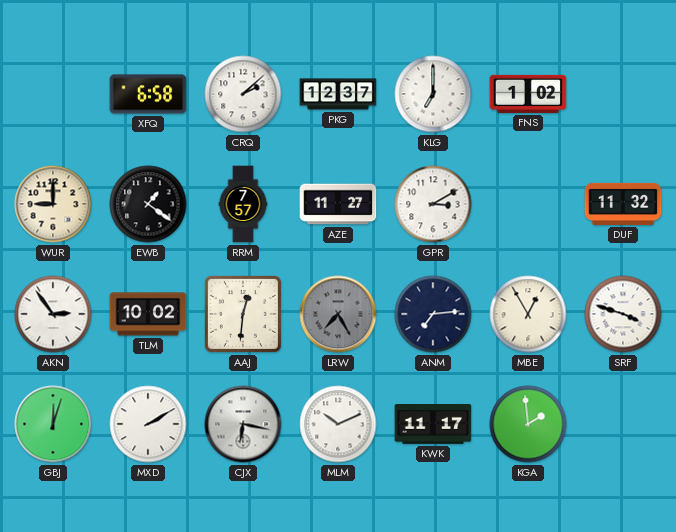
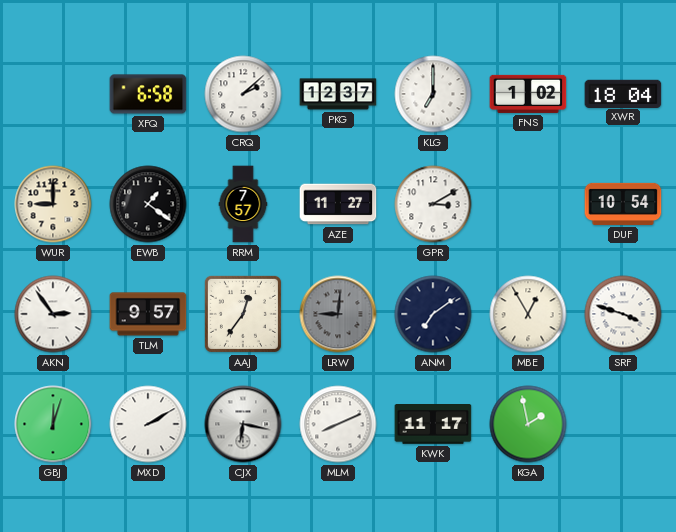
XWR: none -> 18:04 (623, 93)
DUF: 11:32 -> 10:54 (623, 204)
TLM: 10:02 -> 9:57 (148, 314)
AAJ: 12:31 -> 12:36 (243, 314)
LRW: 7:25 -> 9:01 (338, 314)
ANM: 7:14 -> 7:09 (433, 314)
MLM: 10:11 -> 8:11 (338, 424)
KGA: 1:59 -> 1:58 (528, 424)
